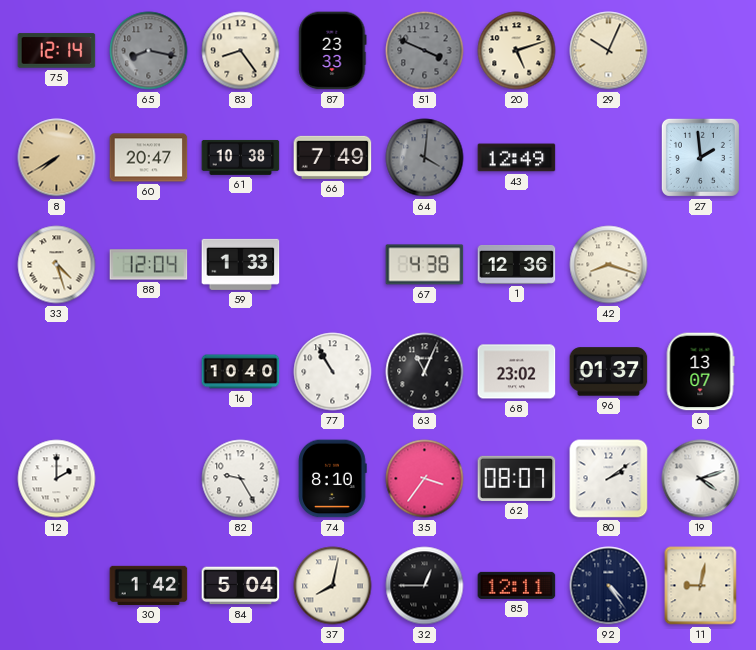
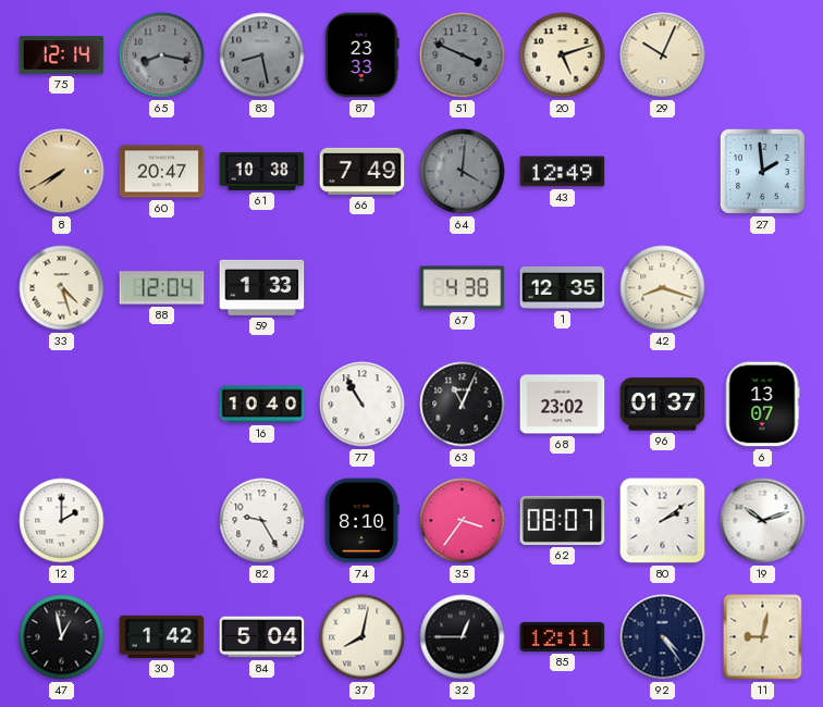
83: 8:24 -> 8:28 (262, 55)
83 dial: cream -> grey (262, 55)
1: 12:36 -> 12:35 (563, 287)
19: 4:12 -> 10:12 (763, 521)
47: none -> 12:58 (62, 637)
